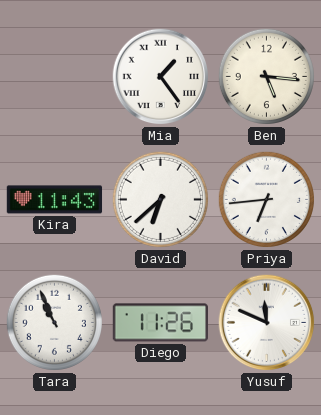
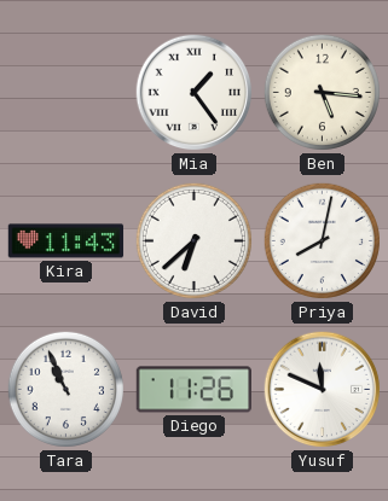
Priya: 6:44 -> 8:02 (322, 240)
